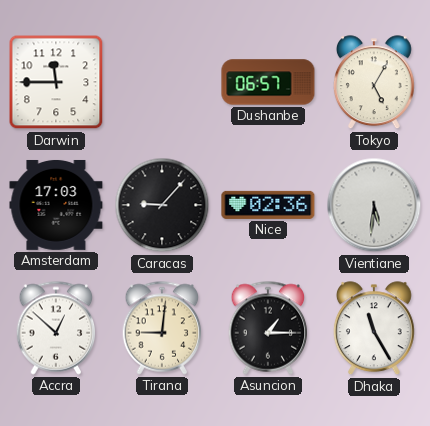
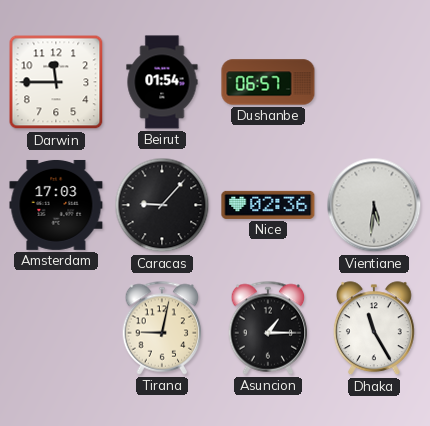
Beirut: none -> 01:54 (162, 82)
Tokyo: 5:05 -> none (374, 83)
Accra: 12:52 -> none (56, 328)
Tirana: 9:01 -> 9:02 (162, 328)
